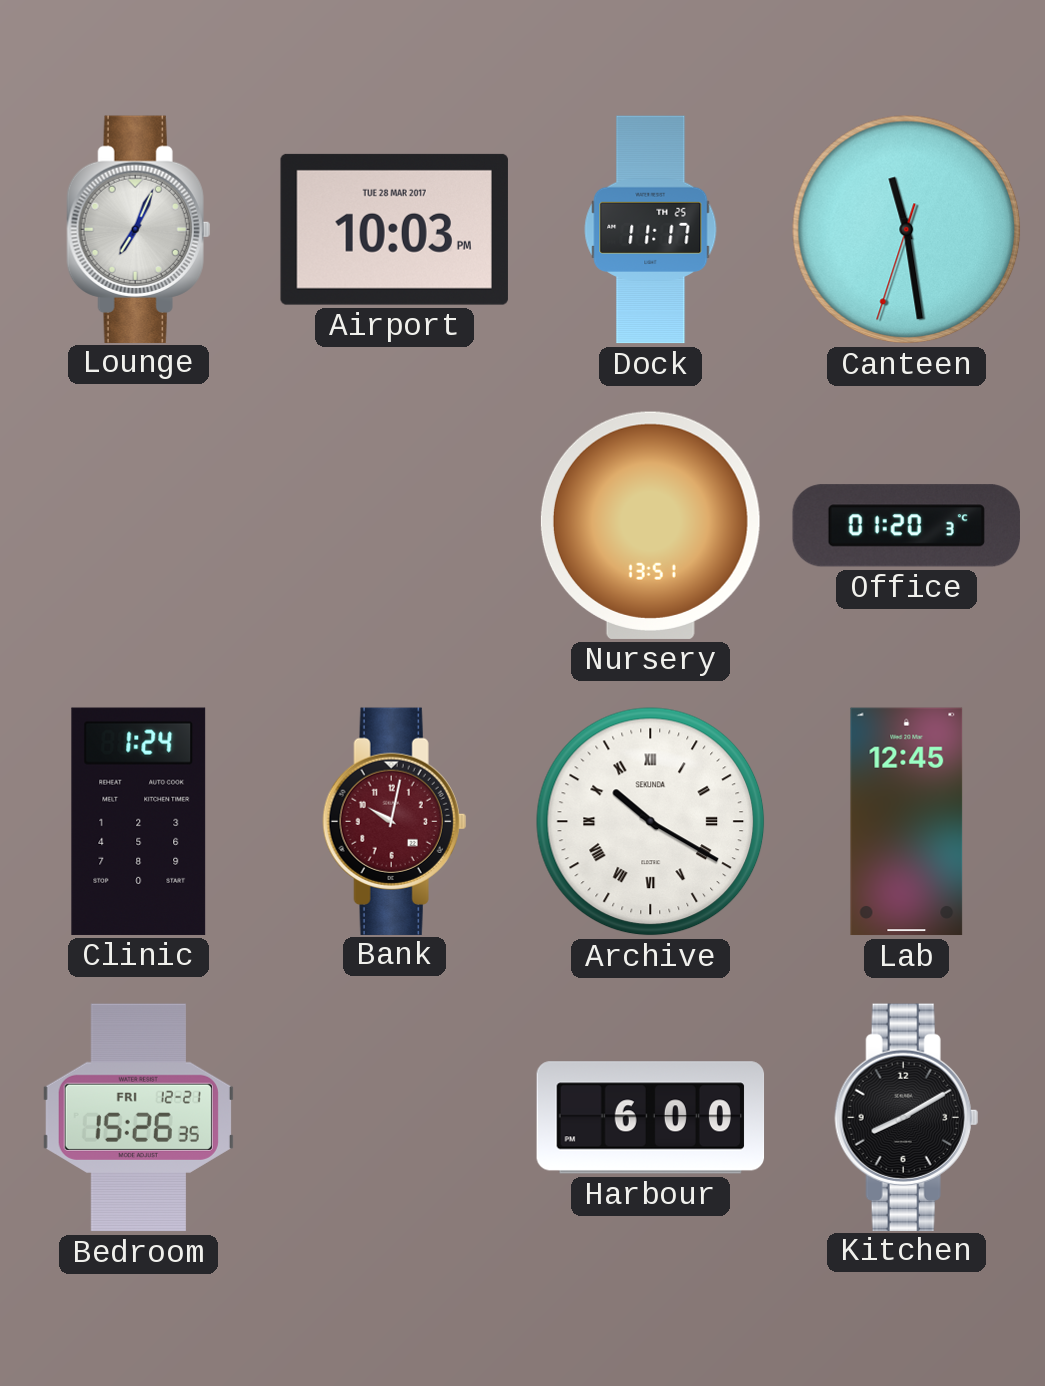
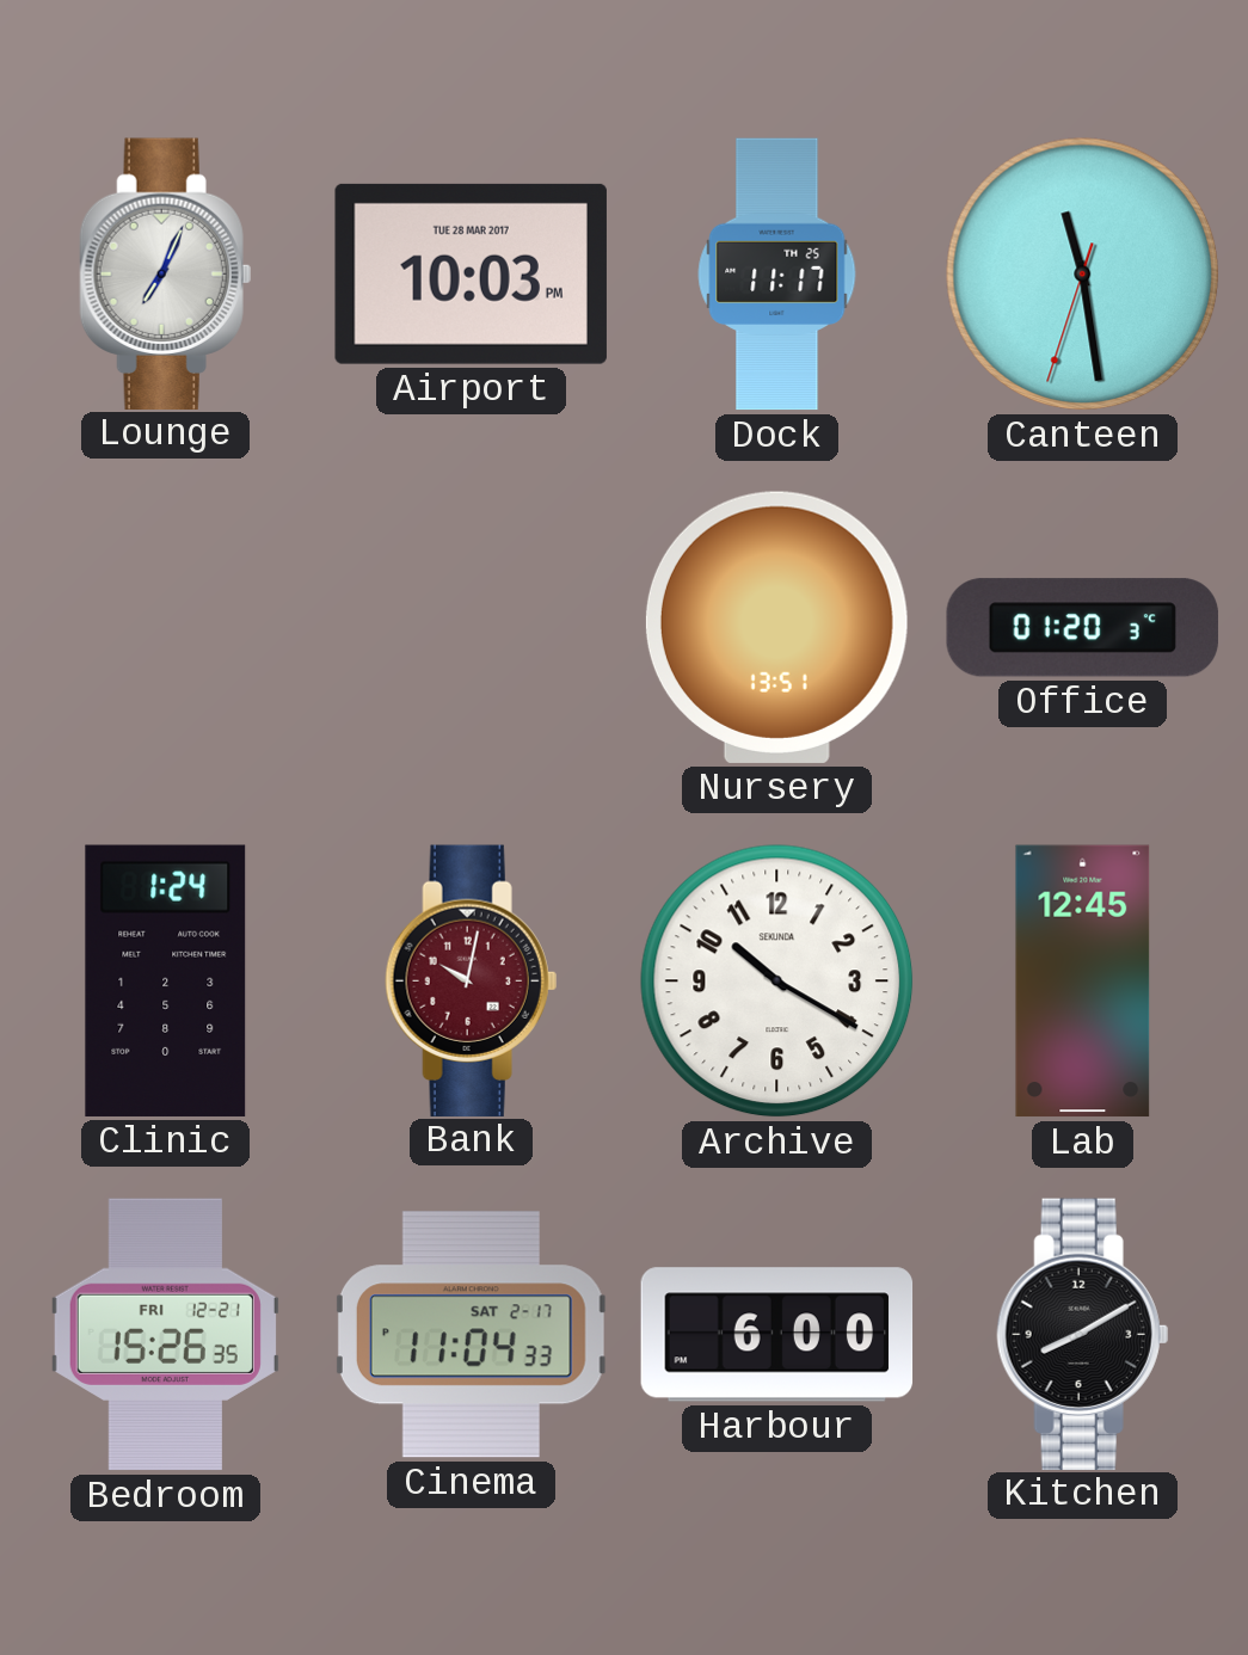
Archive numerals: Roman -> Arabic (777, 982)
Cinema: none -> 11:04 (471, 1335)
